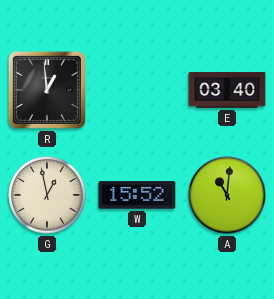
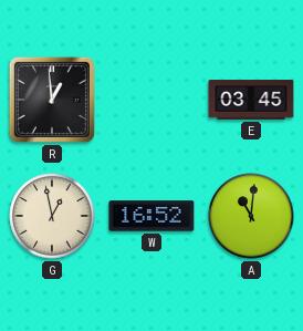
E: 03:40 -> 03:45 (251, 100)
W: 15:52 -> 16:52 (151, 216)
